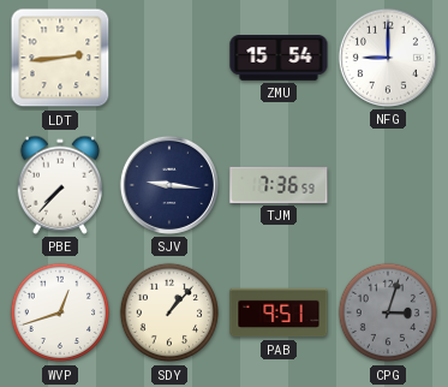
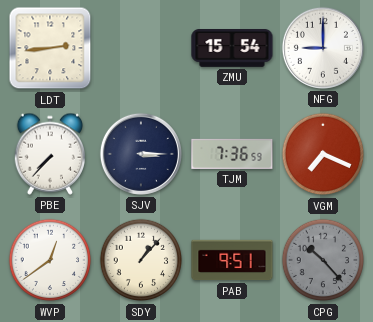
SJV: 9:16 -> 3:15 (141, 154)
VGM: none -> 7:19 (323, 154)
WVP: 12:42 -> 12:39 (50, 260)
CPG: 3:03 -> 10:23 (323, 260)
